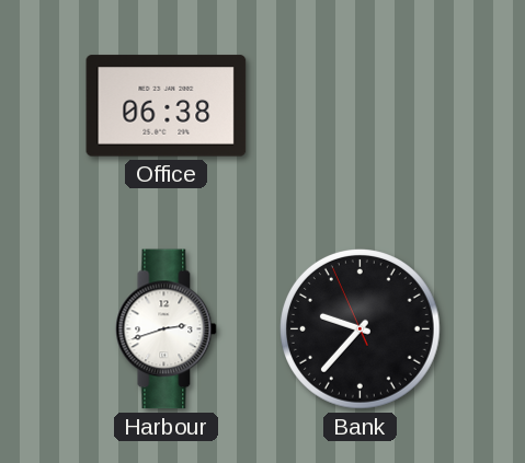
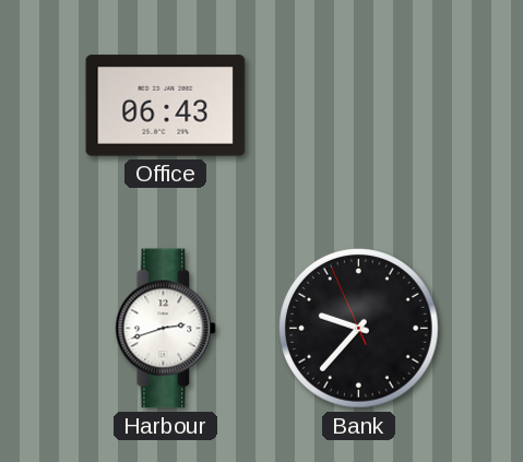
Office: 06:38 -> 06:43 (166, 106)
